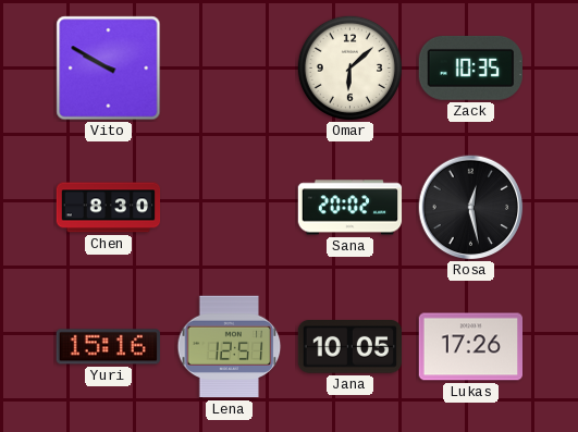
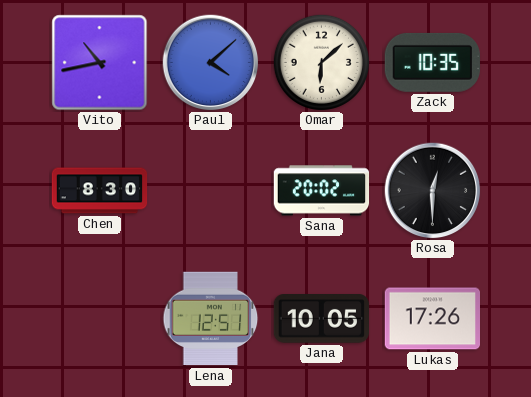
Vito: 9:50 -> 10:43 (100, 63)
Paul: none -> 4:08 (211, 63)
Rosa: 12:28 -> 12:30 (433, 191)
Yuri: 15:16 -> none (108, 347)
